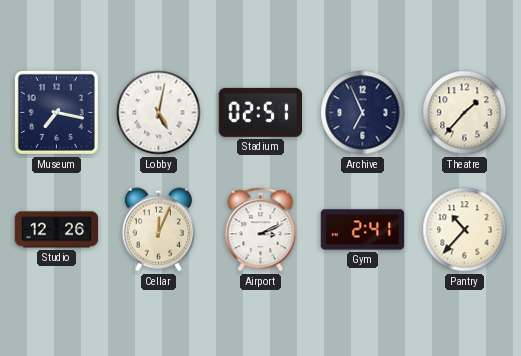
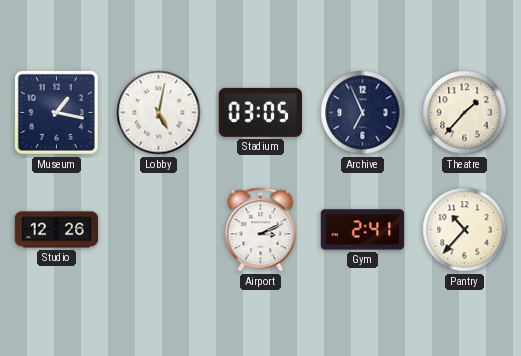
Museum: 7:17 -> 1:17 (56, 112)
Stadium: 02:51 -> 03:05 (260, 112)
Cellar: 12:04 -> none (158, 230)
